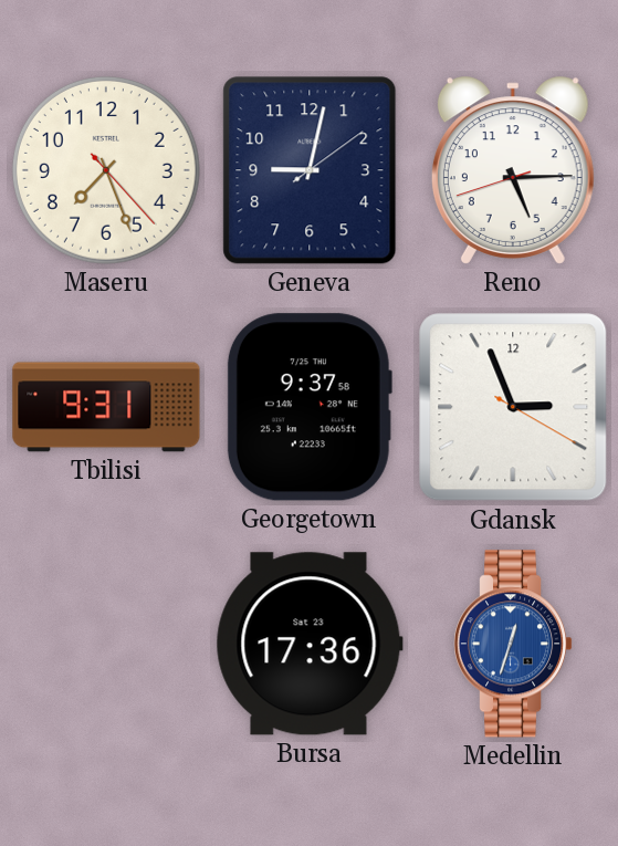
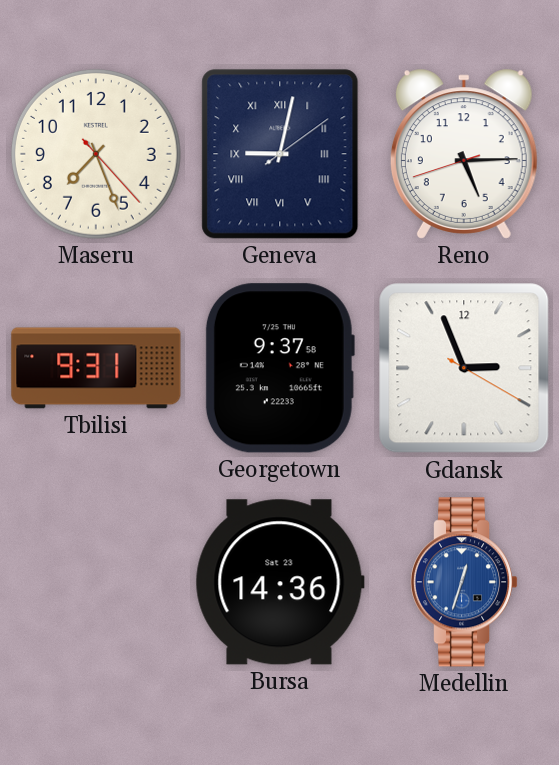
Geneva numerals: Arabic -> Roman (280, 154)
Bursa: 17:36 -> 14:36 (280, 582)
